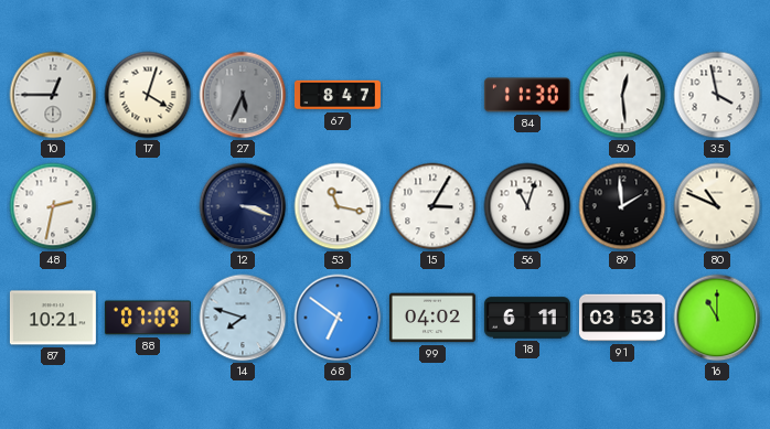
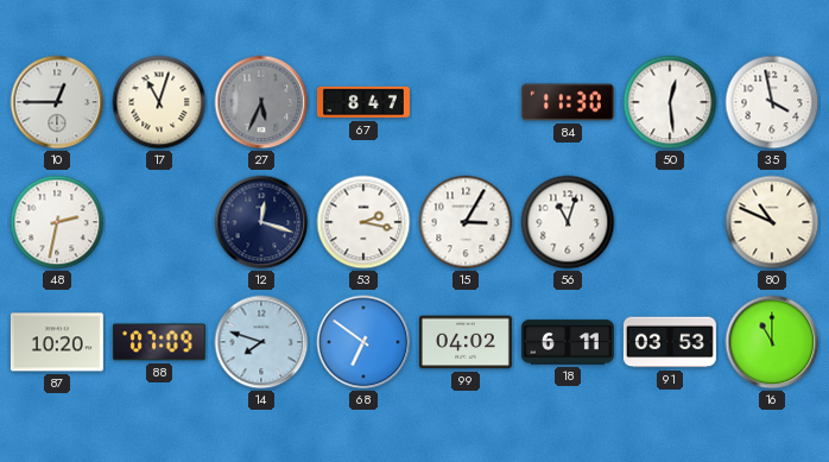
17: 4:03 -> 11:03 (159, 102)
12: 3:18 -> 12:18 (261, 222)
53: 11:17 -> 2:17 (363, 222)
89: 1:59 -> none (622, 206)
87: 10:21 -> 10:20 (57, 342)
